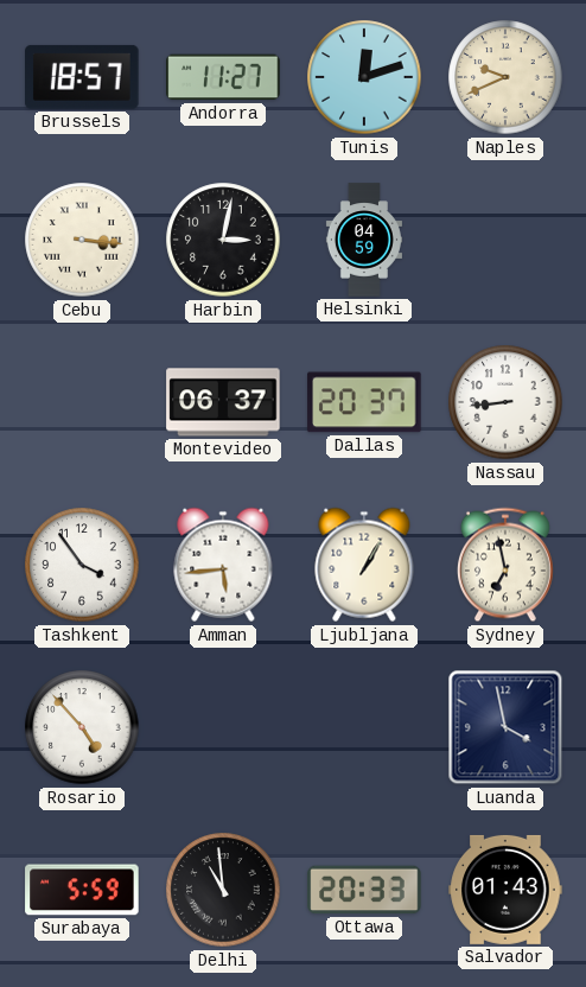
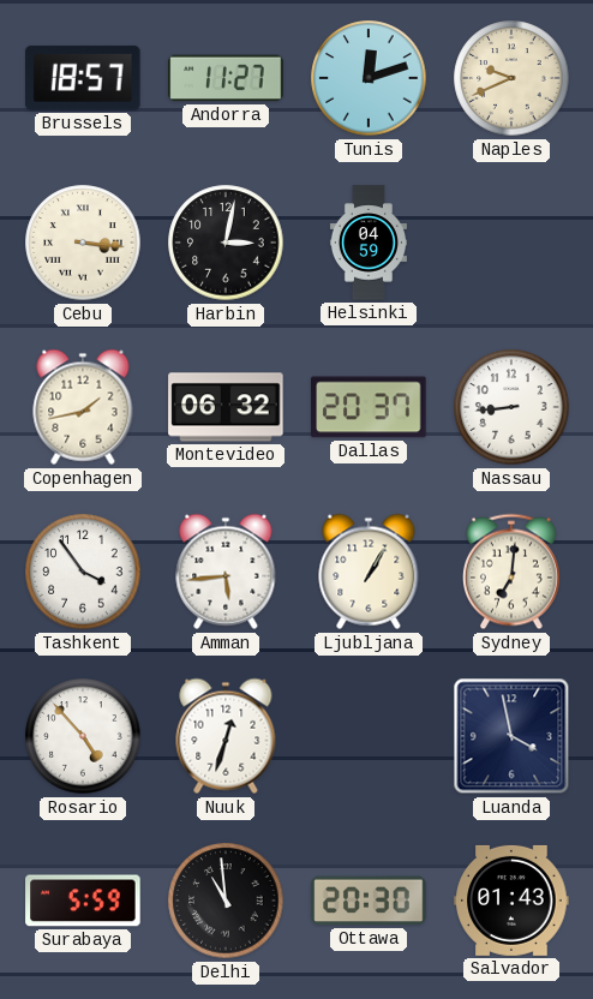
Copenhagen: none -> 1:43 (83, 407)
Montevideo: 06:37 -> 06:32 (226, 407)
Sydney: 6:58 -> 7:01 (511, 572)
Nuuk: none -> 12:33 (226, 736)
Ottawa: 20:33 -> 20:30 (369, 901)
